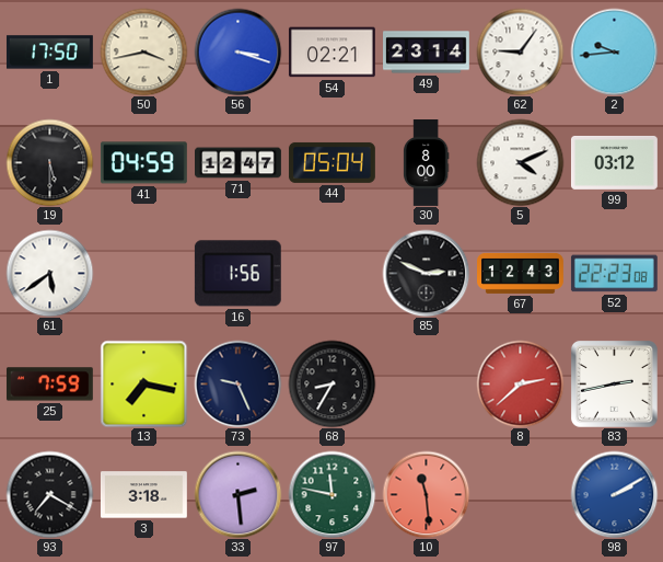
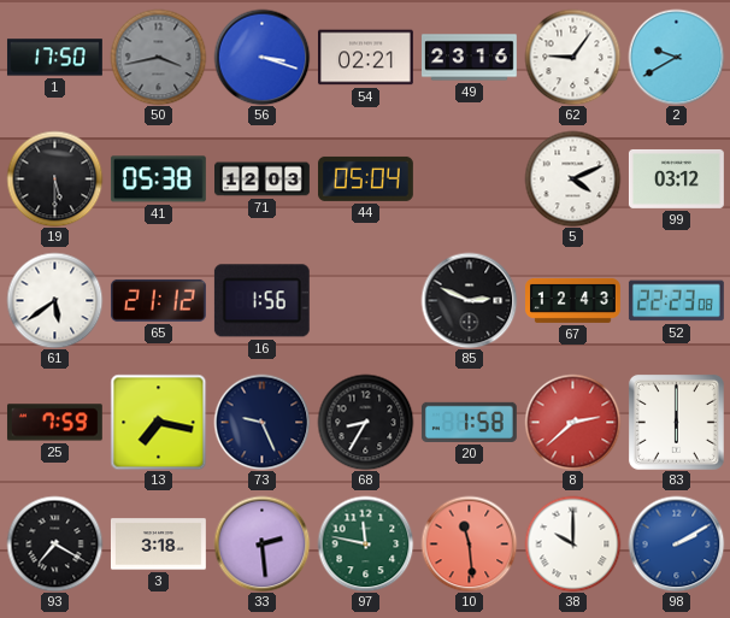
50 dial: cream -> grey (158, 57)
49: 23:14 -> 23:16 (470, 58)
2: 9:44 -> 9:40 (676, 57)
41: 04:59 -> 05:38 (158, 179)
71: 12:47 -> 12:03 (263, 179)
30: 8:00 -> none (426, 163)
65: none -> 21:12 (158, 300)
20: none -> 1:58 (469, 422)
83: 2:43 -> 6:00 (676, 422)
38: none -> 10:00 (572, 543)
